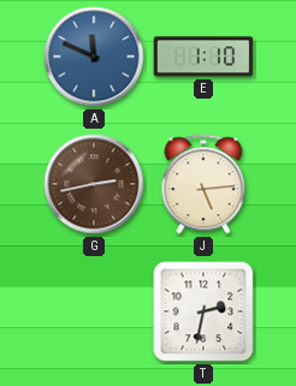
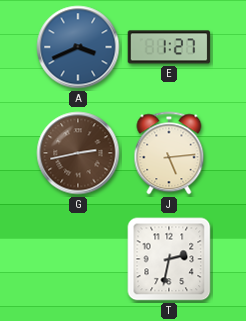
A: 11:49 -> 3:41 (78, 47)
E: 1:10 -> 1:27 (169, 47)
